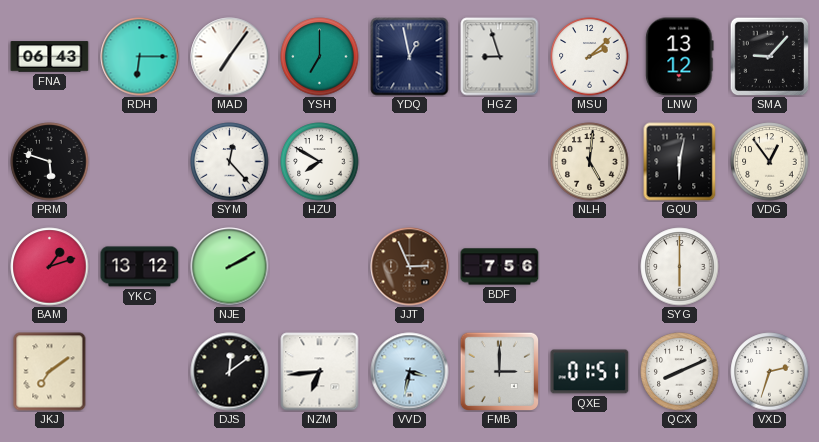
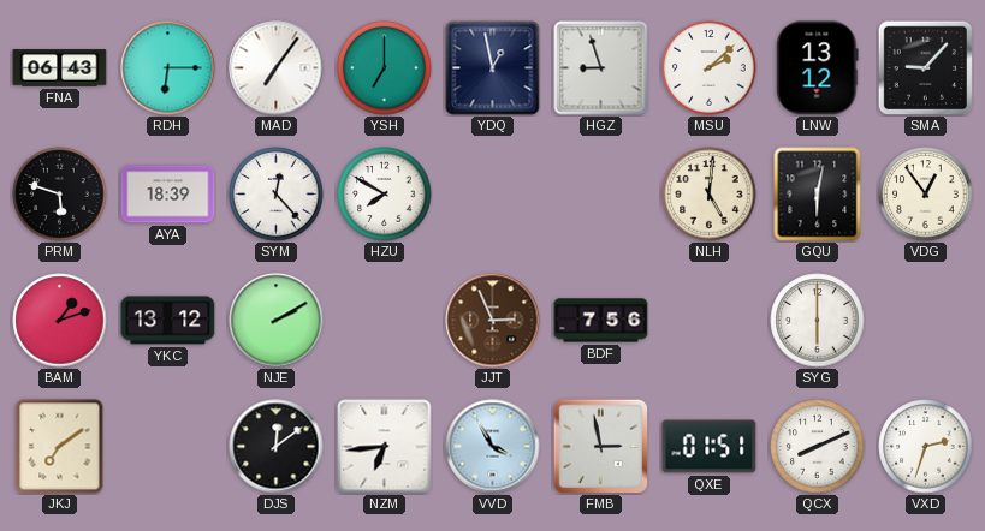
AYA: none -> 18:39 (168, 195)
VVD: 3:32 -> 3:55 (493, 447)
FMB: 3:00 -> 2:58 (600, 446)
